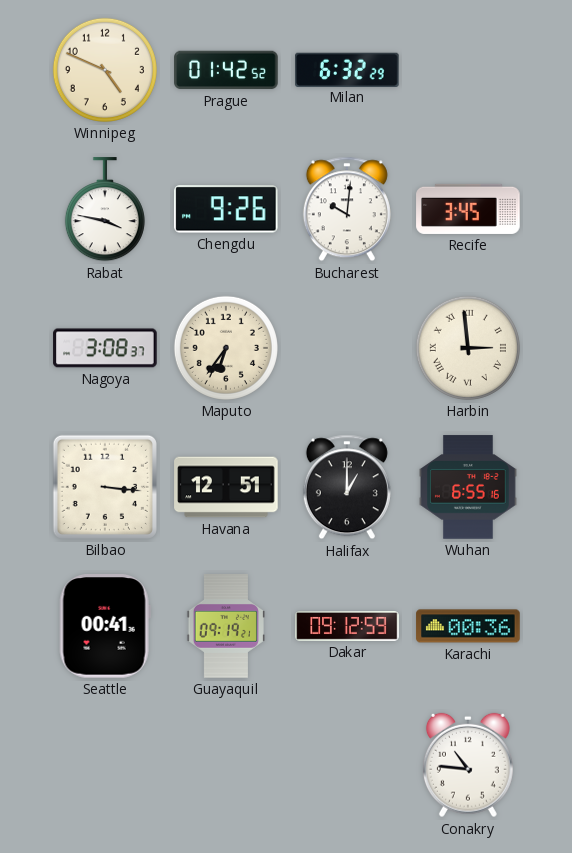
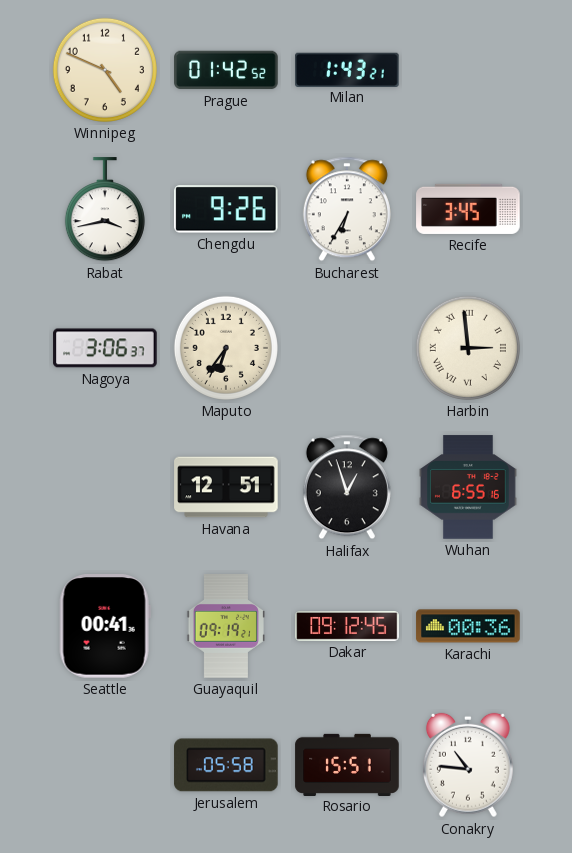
Milan: 6:32 -> 1:43 (347, 69)
Rabat: 3:47 -> 3:43 (105, 210)
Bucharest: 10:01 -> 6:35 (347, 209)
Nagoya: 3:08 -> 3:06 (105, 348)
Bilbao: 3:16 -> none (105, 487)
Halifax: 1:00 -> 12:57 (347, 487)
Dakar: 09:12:59 -> 09:12:45 (347, 627)
Jerusalem: none -> 05:58 (226, 765)
Rosario: none -> 15:51 (347, 764)
